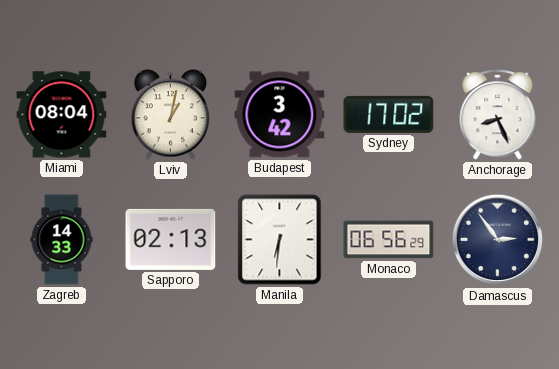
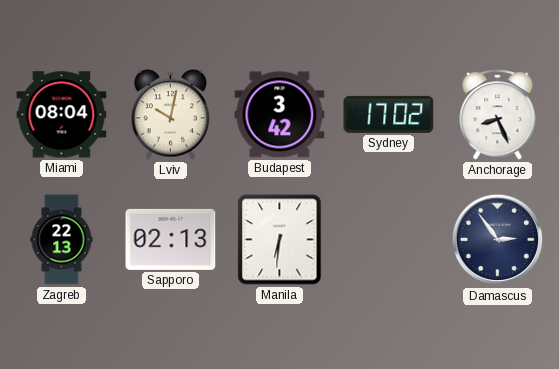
Lviv: 1:02 -> 10:02 (171, 115)
Zagreb: 14:33 -> 22:13 (62, 240)
Monaco: 06:56 -> none (389, 240)
